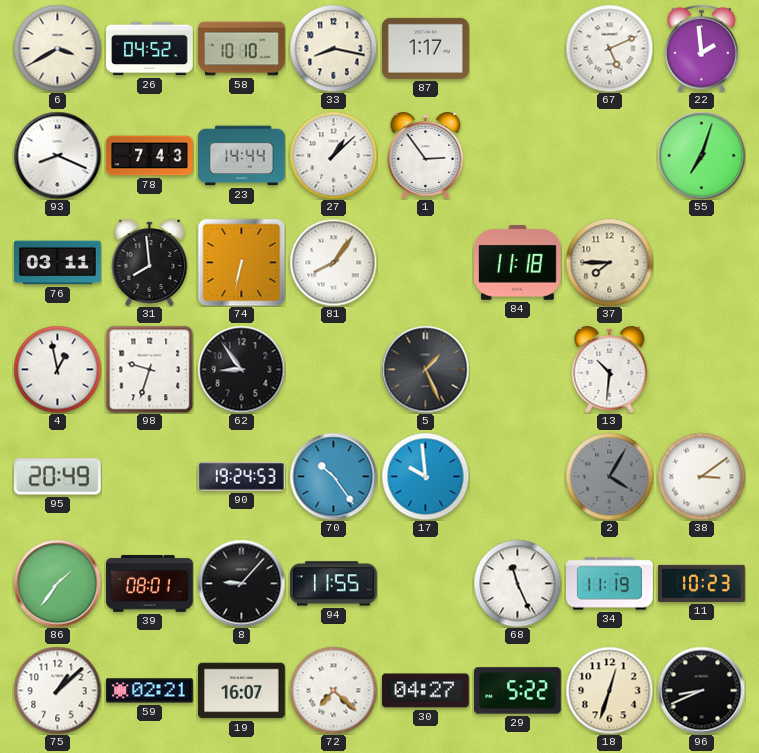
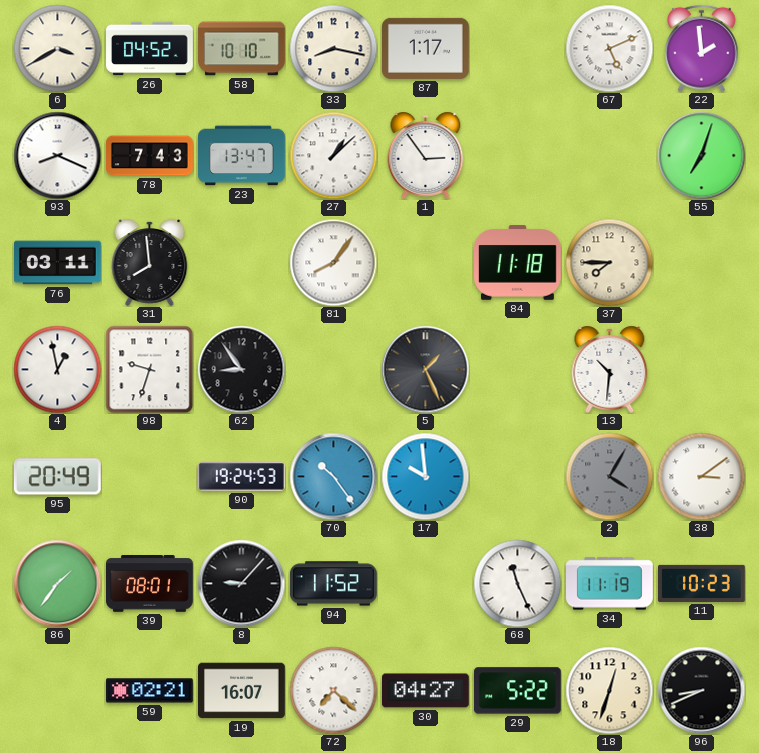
23: 14:44 -> 13:47 (242, 156)
74: 6:32 -> none (241, 262)
94: 11:55 -> 11:52 (333, 584)
75: 1:08 -> none (57, 690)
